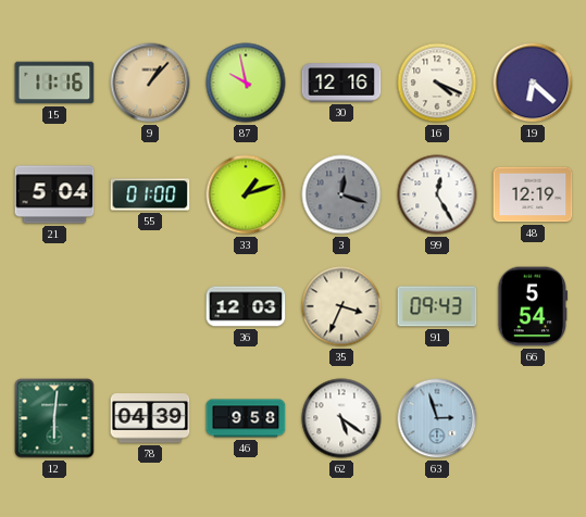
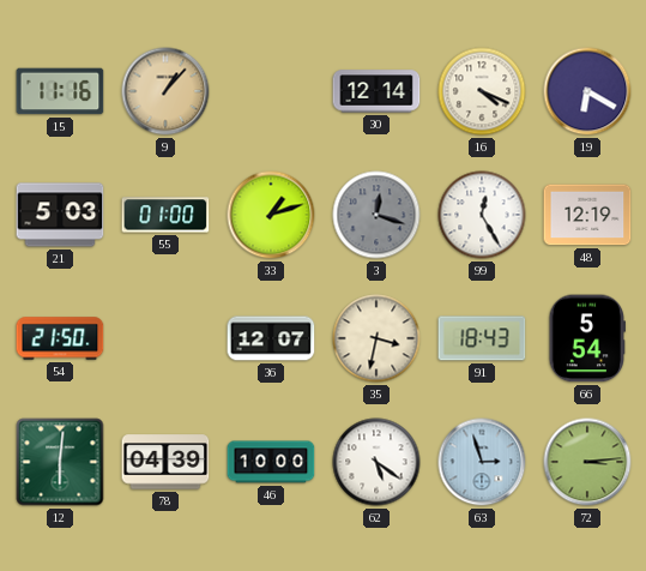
87: 9:58 -> none (246, 83)
30: 12:16 -> 12:14 (376, 91)
19: 6:22 -> 6:20 (587, 91)
21: 5:04 -> 5:03 (60, 215)
54: none -> 21:50 (60, 338)
36: 12:03 -> 12:07 (271, 338)
35: 3:34 -> 3:32 (376, 338)
91: 09:43 -> 18:43 (482, 338)
46: 9:58 -> 10:00 (271, 462)
72: none -> 3:14 (587, 462)
